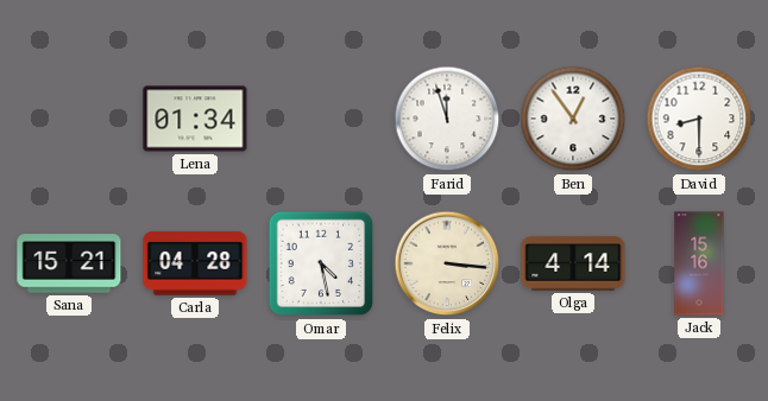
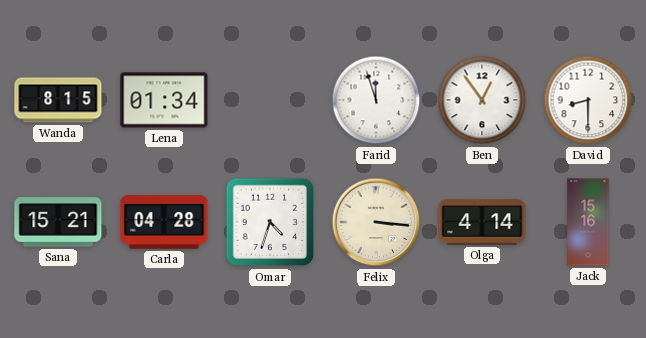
Wanda: none -> 8:15 (58, 100)
Omar: 4:28 -> 4:33 (270, 222)
